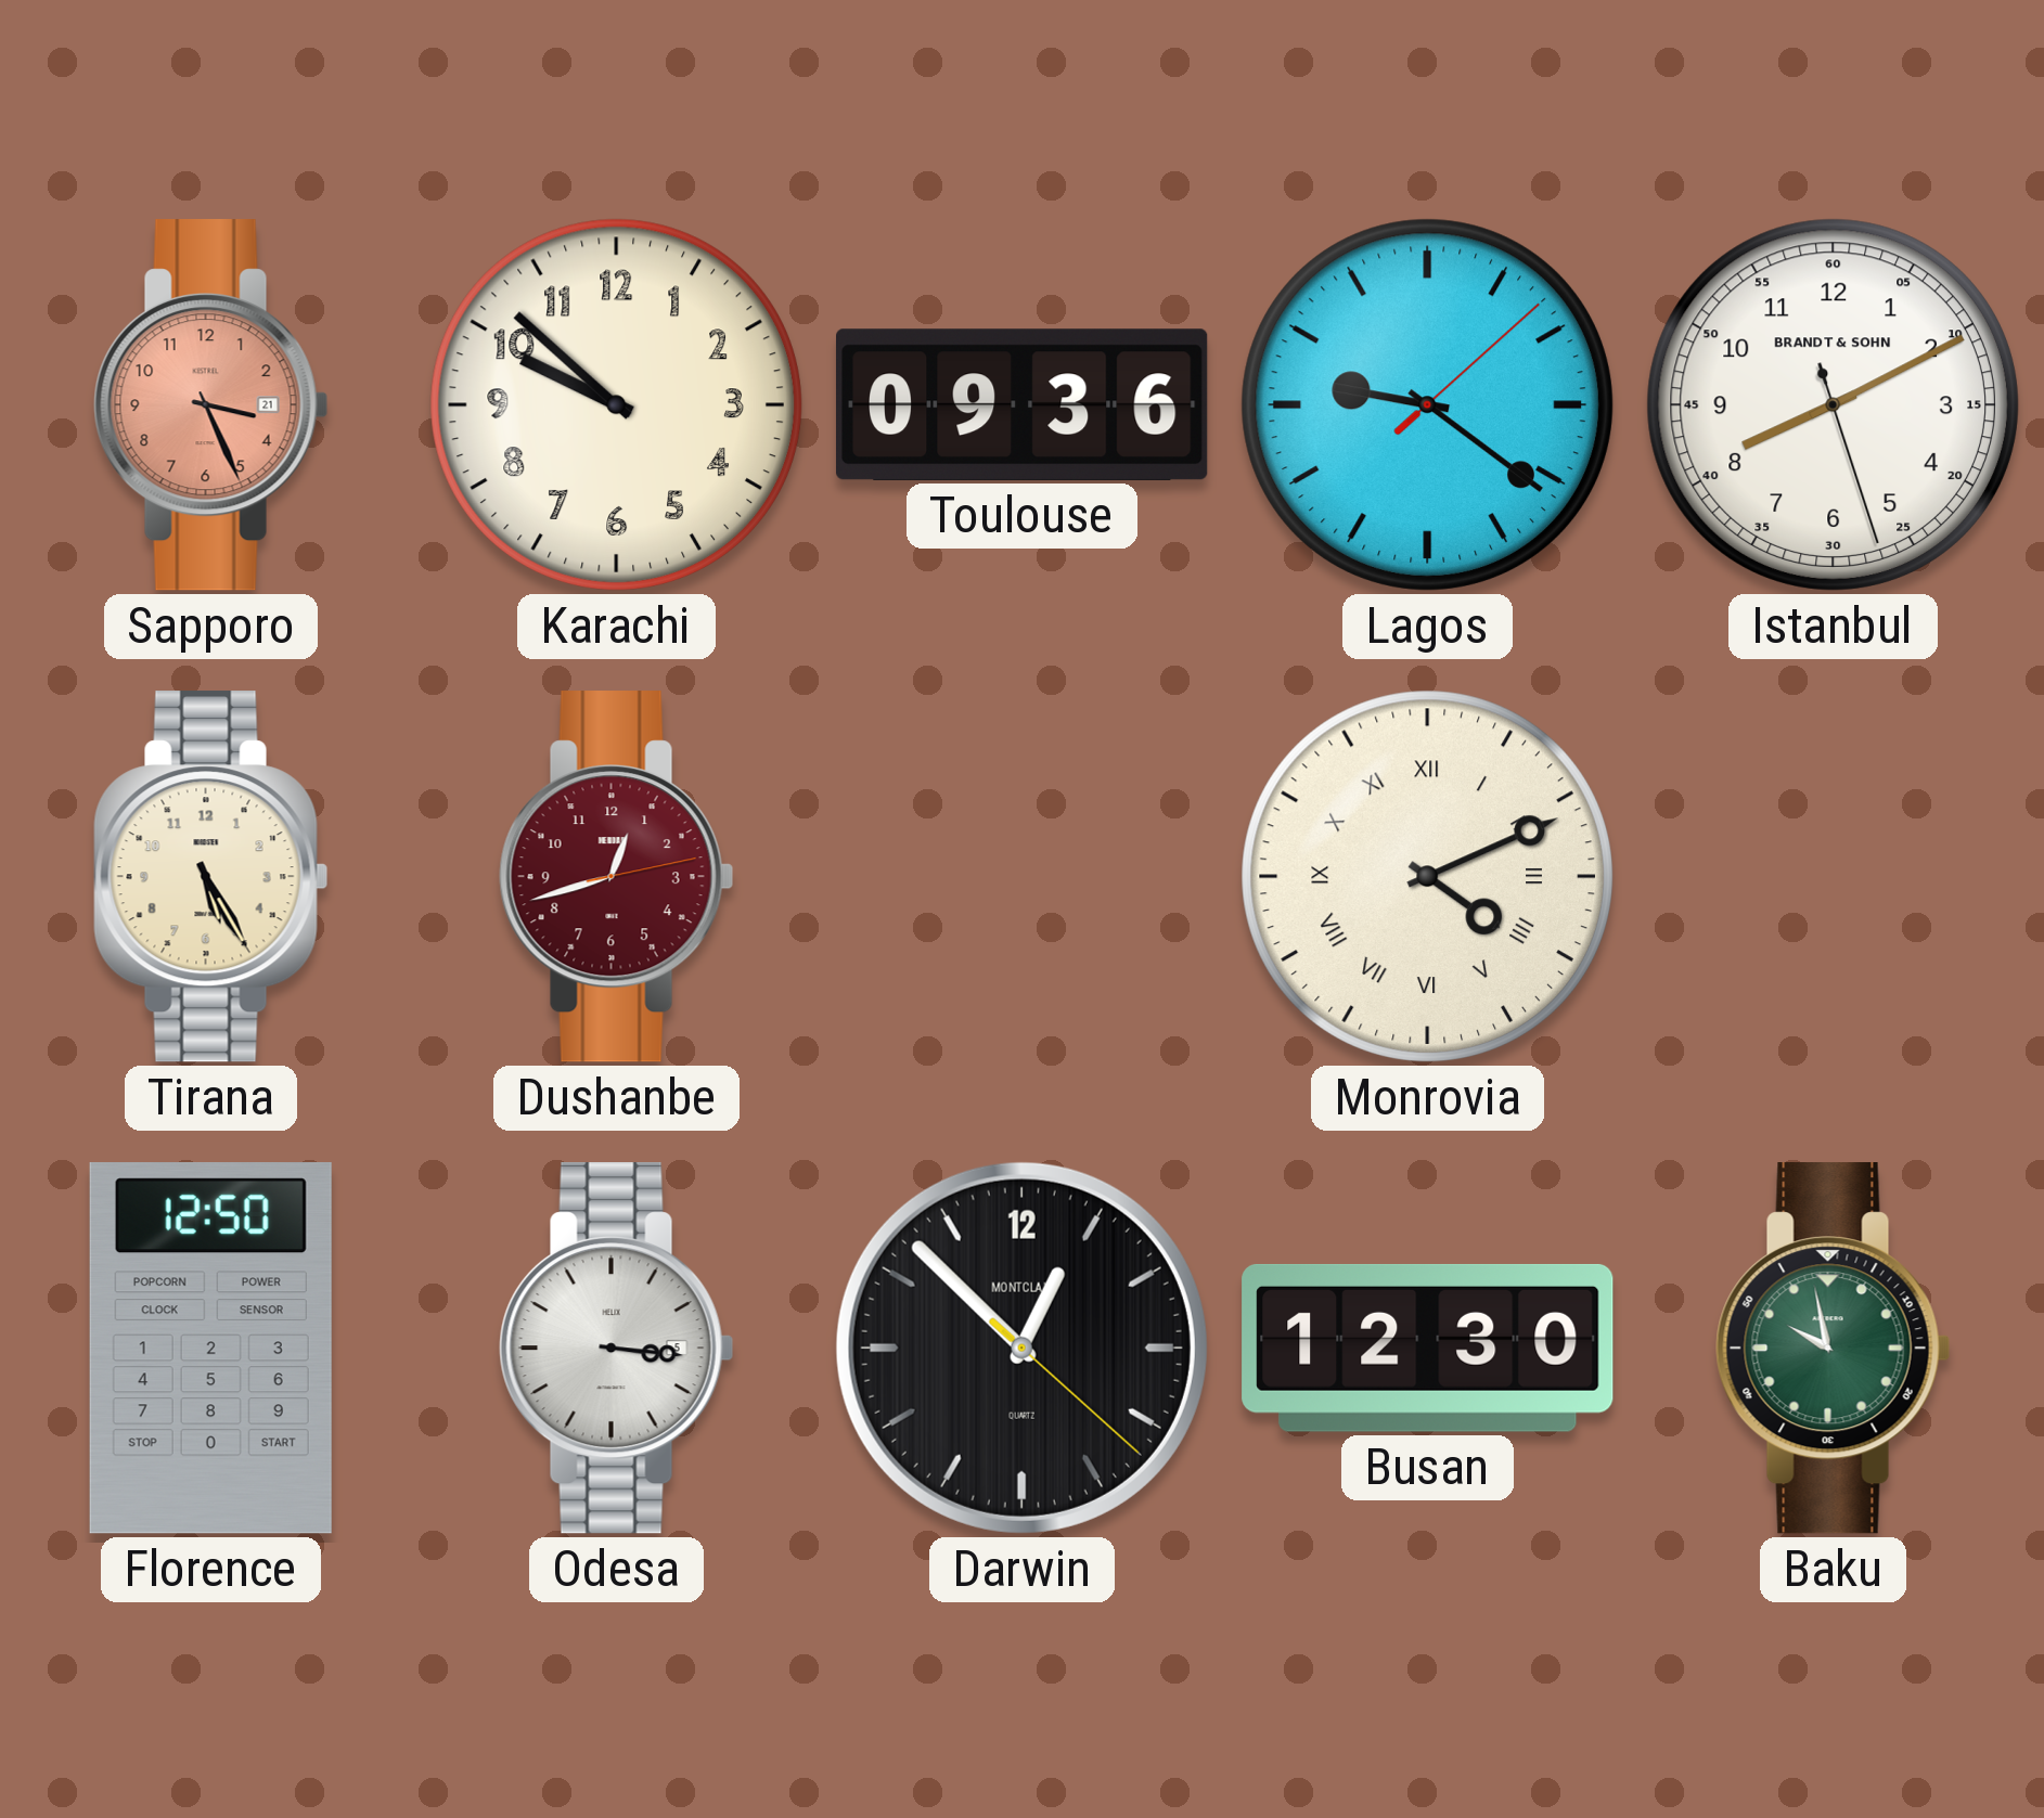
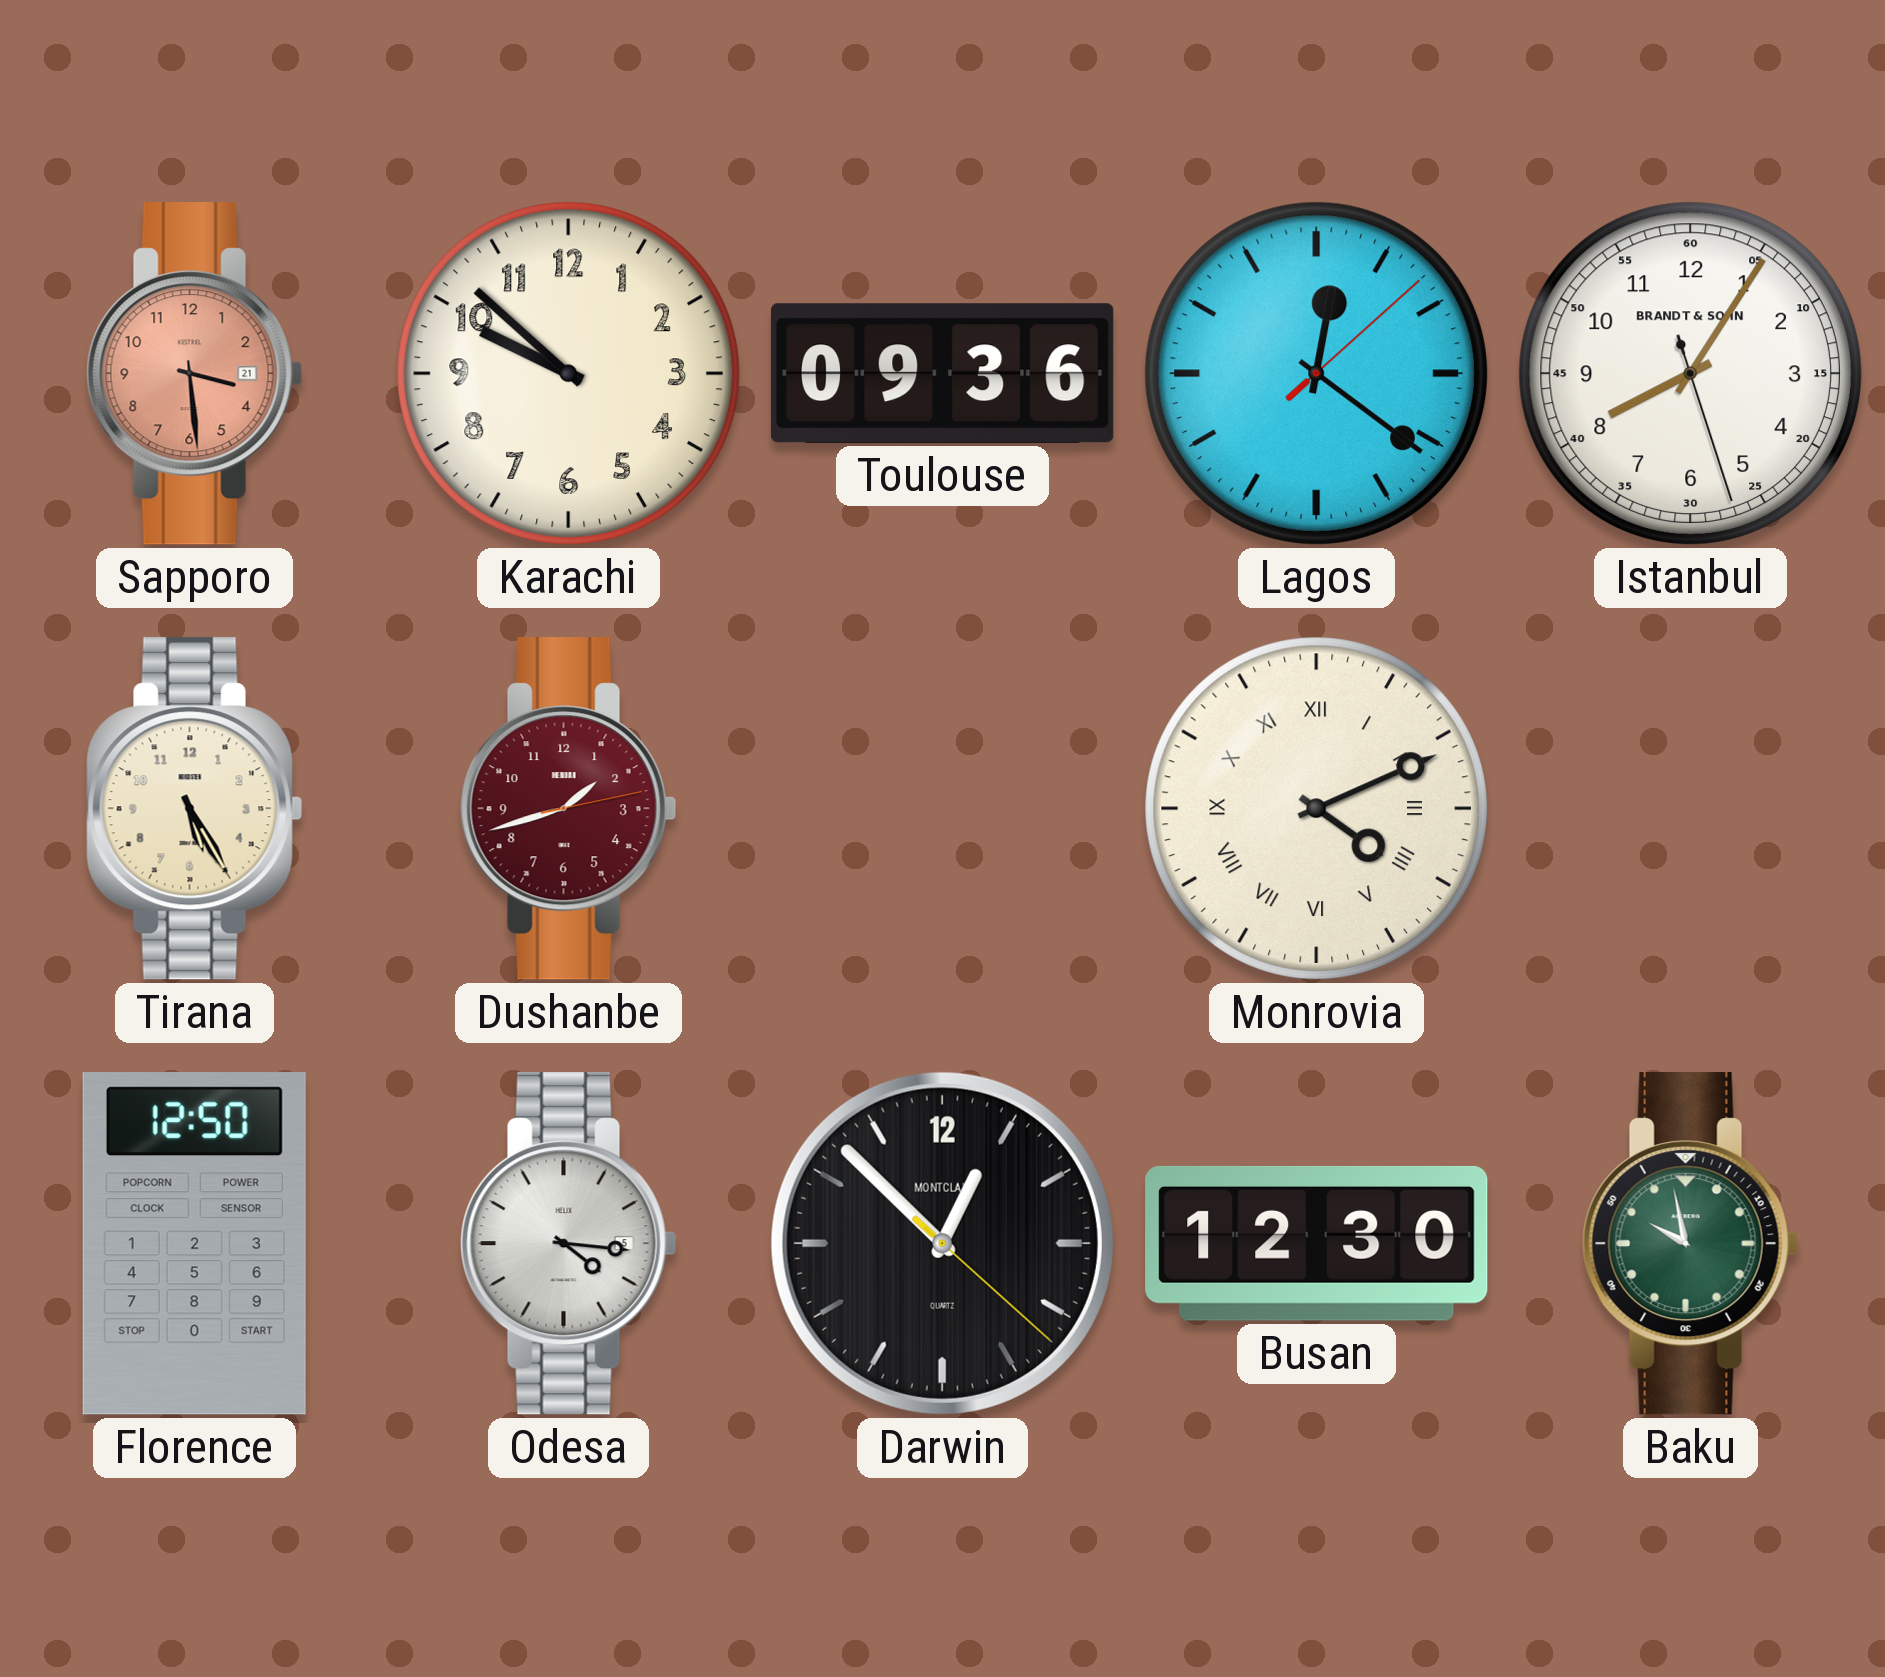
Sapporo: 3:26 -> 3:29 (195, 374)
Lagos: 9:21 -> 12:21 (1316, 373)
Istanbul: 8:10 -> 8:05 (1690, 373)
Dushanbe: 12:42 -> 1:42 (569, 809)
Odesa: 3:16 -> 4:16 (569, 1244)
